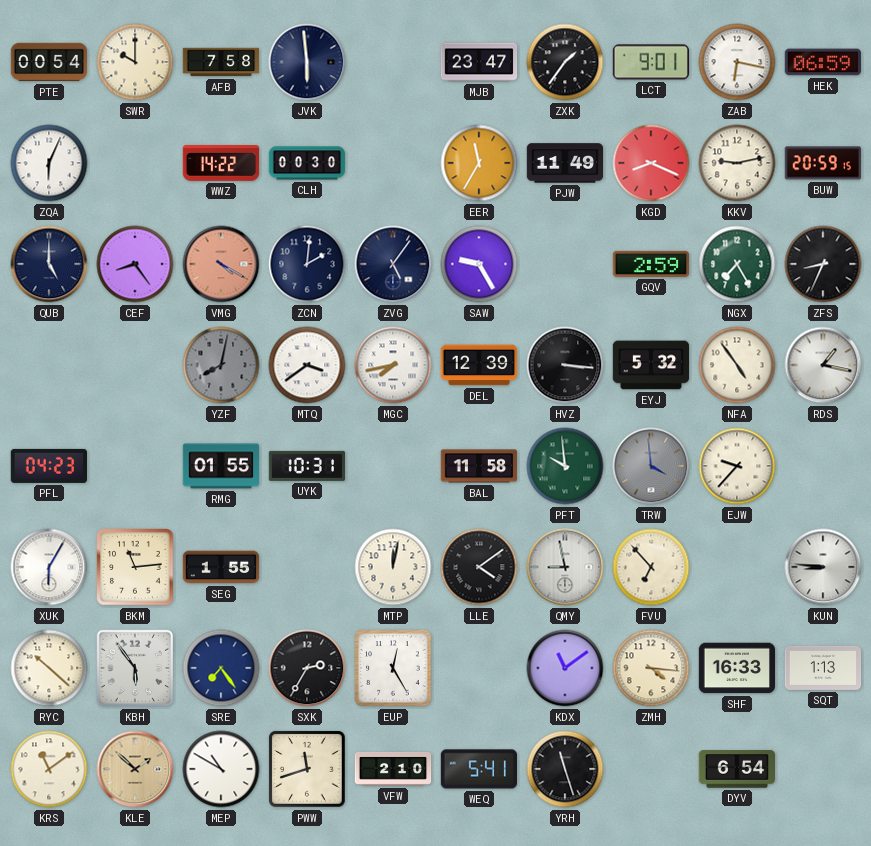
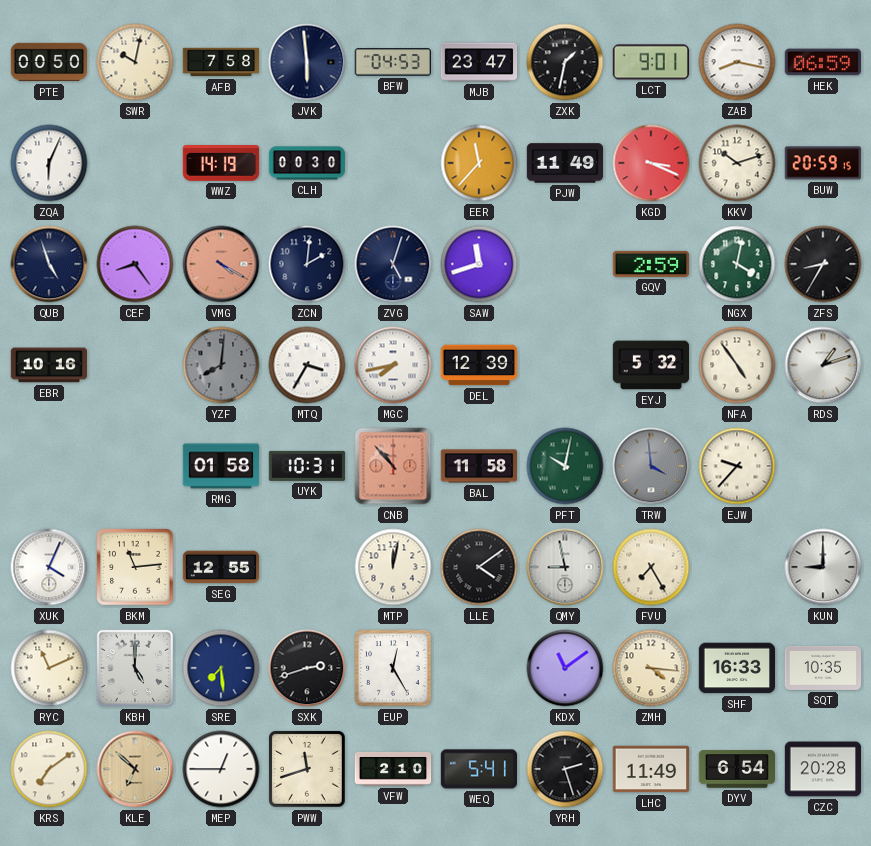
PTE: 00:54 -> 00:50 (49, 62)
SWR: 10:00 -> 10:02 (135, 62)
BFW: none -> 04:53 (392, 62)
ZXK: 1:36 -> 1:32 (565, 62)
ZAB: 6:17 -> 8:17 (737, 62)
WWZ: 14:22 -> 14:19 (221, 164)
EER: 11:35 -> 11:37 (479, 163)
KGD: 8:19 -> 3:19 (651, 163)
KKV: 9:13 -> 10:12 (737, 163)
QUB: 5:00 -> 4:57 (49, 264)
ZVG: 5:06 -> 5:03 (393, 264)
SAW: 9:25 -> 11:42 (479, 264)
NGX: 7:25 -> 4:02 (737, 264)
ZFS: 8:34 -> 8:35 (823, 264)
EBR: none -> 10:16 (49, 365)
YZF: 8:02 -> 8:01 (221, 365)
MTQ: 3:39 -> 3:35 (307, 365)
HVZ: 3:16 -> none (565, 365)
RDS: 1:17 -> 1:12 (823, 365)
PFL: 04:23 -> none (48, 466)
RMG: 01:55 -> 01:58 (221, 466)
CNB: none -> 10:53 (393, 466)
PFT: 9:59 -> 10:02 (565, 466)
XUK: 6:05 -> 4:04 (49, 567)
SEG: 1:55 -> 12:55 (221, 567)
FVU: 6:53 -> 7:25 (651, 567)
KUN: 8:46 -> 9:00 (823, 567)
RYC: 10:22 -> 11:11 (49, 668)
KBH: 5:54 -> 5:00 (135, 668)
SRE: 7:24 -> 7:29 (221, 668)
SXK: 2:35 -> 2:42 (307, 668)
SQT: 1:13 -> 10:35 (823, 668)
KRS: 11:09 -> 7:09 (49, 769)
KLE: 1:52 -> 6:52 (135, 769)
MEP: 10:50 -> 12:45 (221, 769)
YRH: 11:27 -> 2:27 (565, 769)
LHC: none -> 11:49 (651, 769)
CZC: none -> 20:28 (823, 769)
